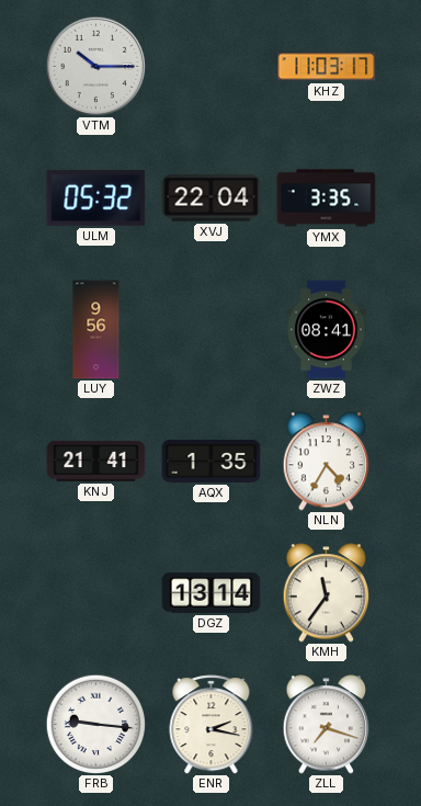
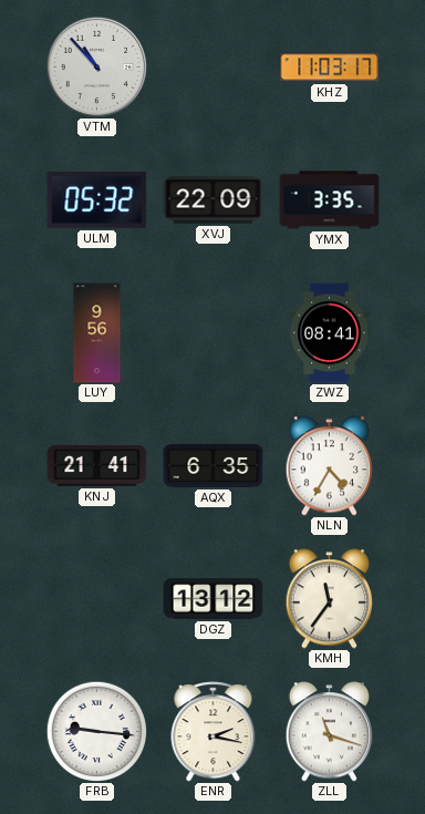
VTM: 10:15 -> 10:53 (96, 66)
XVJ: 22:04 -> 22:09 (214, 200)
AQX: 1:35 -> 6:35 (214, 465)
DGZ: 13:14 -> 13:12 (214, 599)
ZLL: 7:18 -> 11:18 (330, 732)
